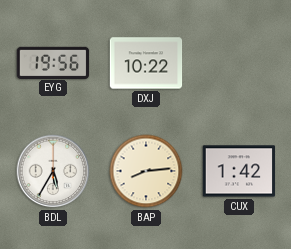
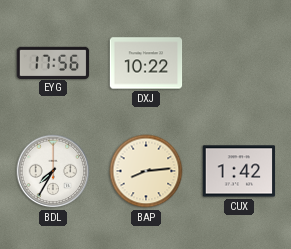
EYG: 19:56 -> 17:56 (53, 62)
BDL: 5:35 -> 7:35 (53, 171)
